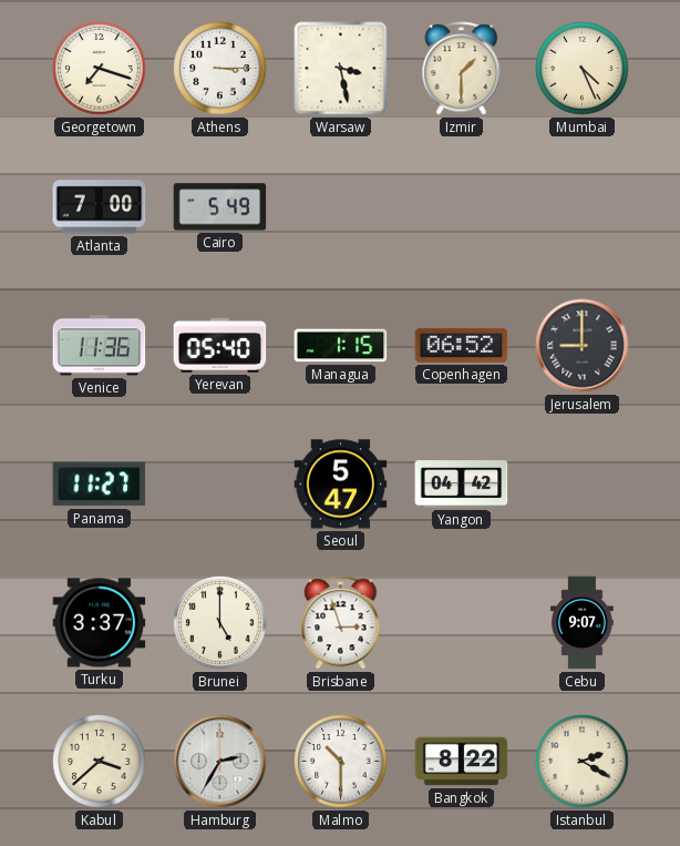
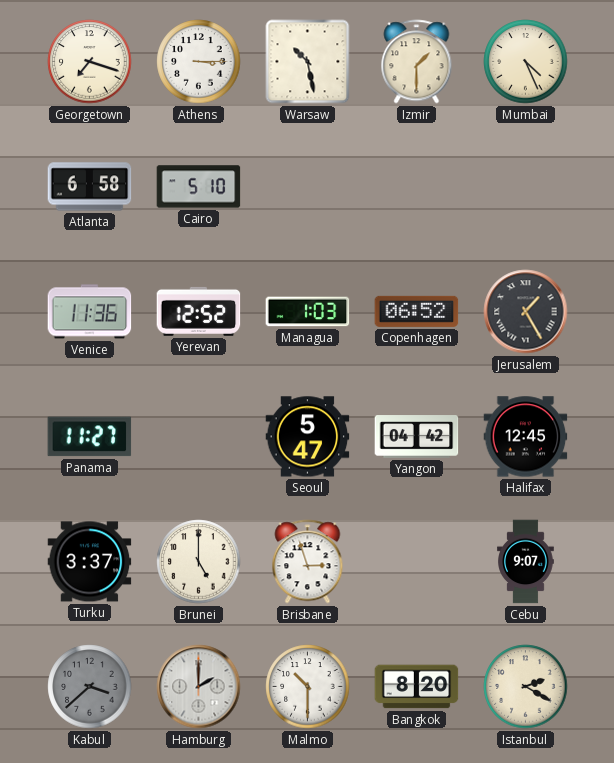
Warsaw: 3:28 -> 10:28 (308, 62)
Atlanta: 7:00 -> 6:58 (90, 187)
Cairo: 5:49 -> 5:10 (199, 187)
Yerevan: 05:40 -> 12:52 (199, 311)
Managua: 1:15 -> 1:03 (308, 312)
Jerusalem: 9:00 -> 1:25 (526, 312)
Halifax: none -> 12:45 (526, 437)
Kabul dial: cream -> grey (90, 687)
Hamburg: 2:35 -> 2:00 (199, 687)
Bangkok: 8:22 -> 8:20 (417, 687)
